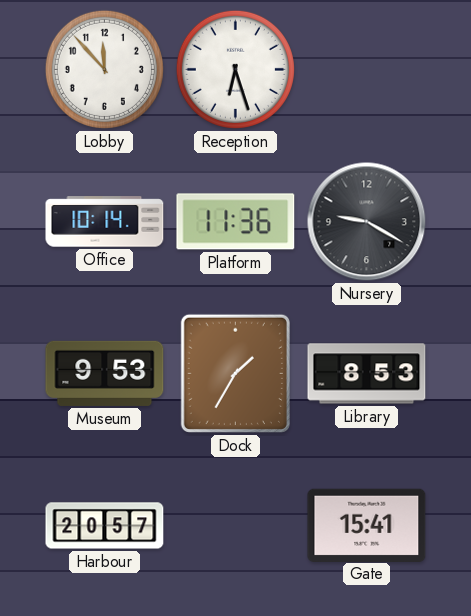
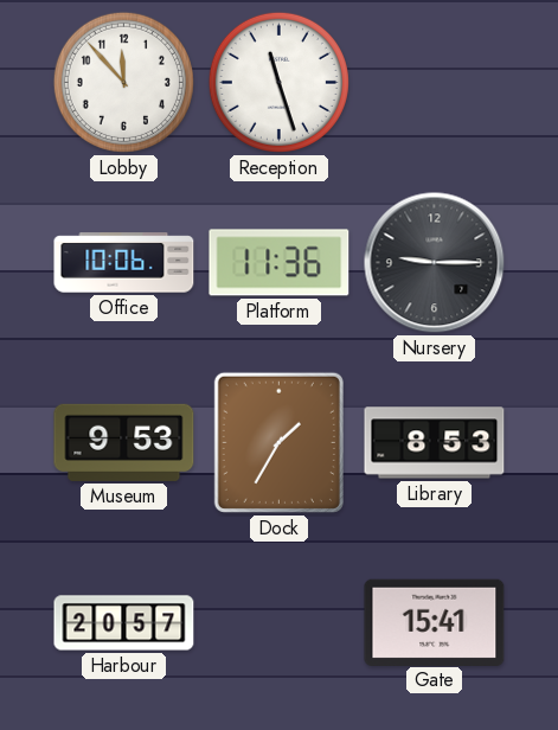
Reception: 6:27 -> 11:27 (278, 82)
Office: 10:14 -> 10:06 (124, 263)
Nursery: 9:20 -> 9:15 (435, 263)
